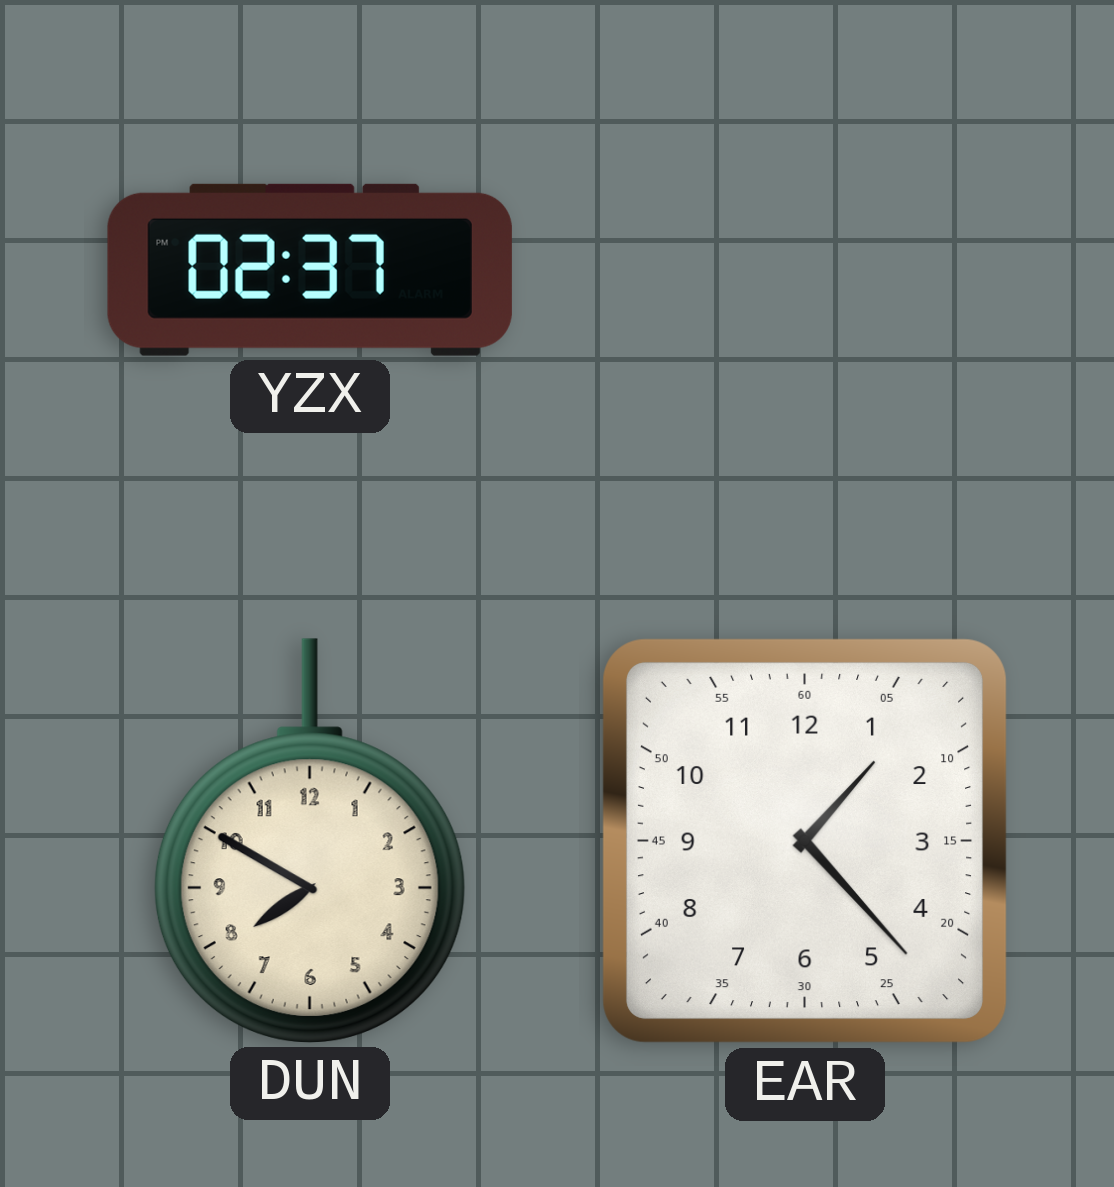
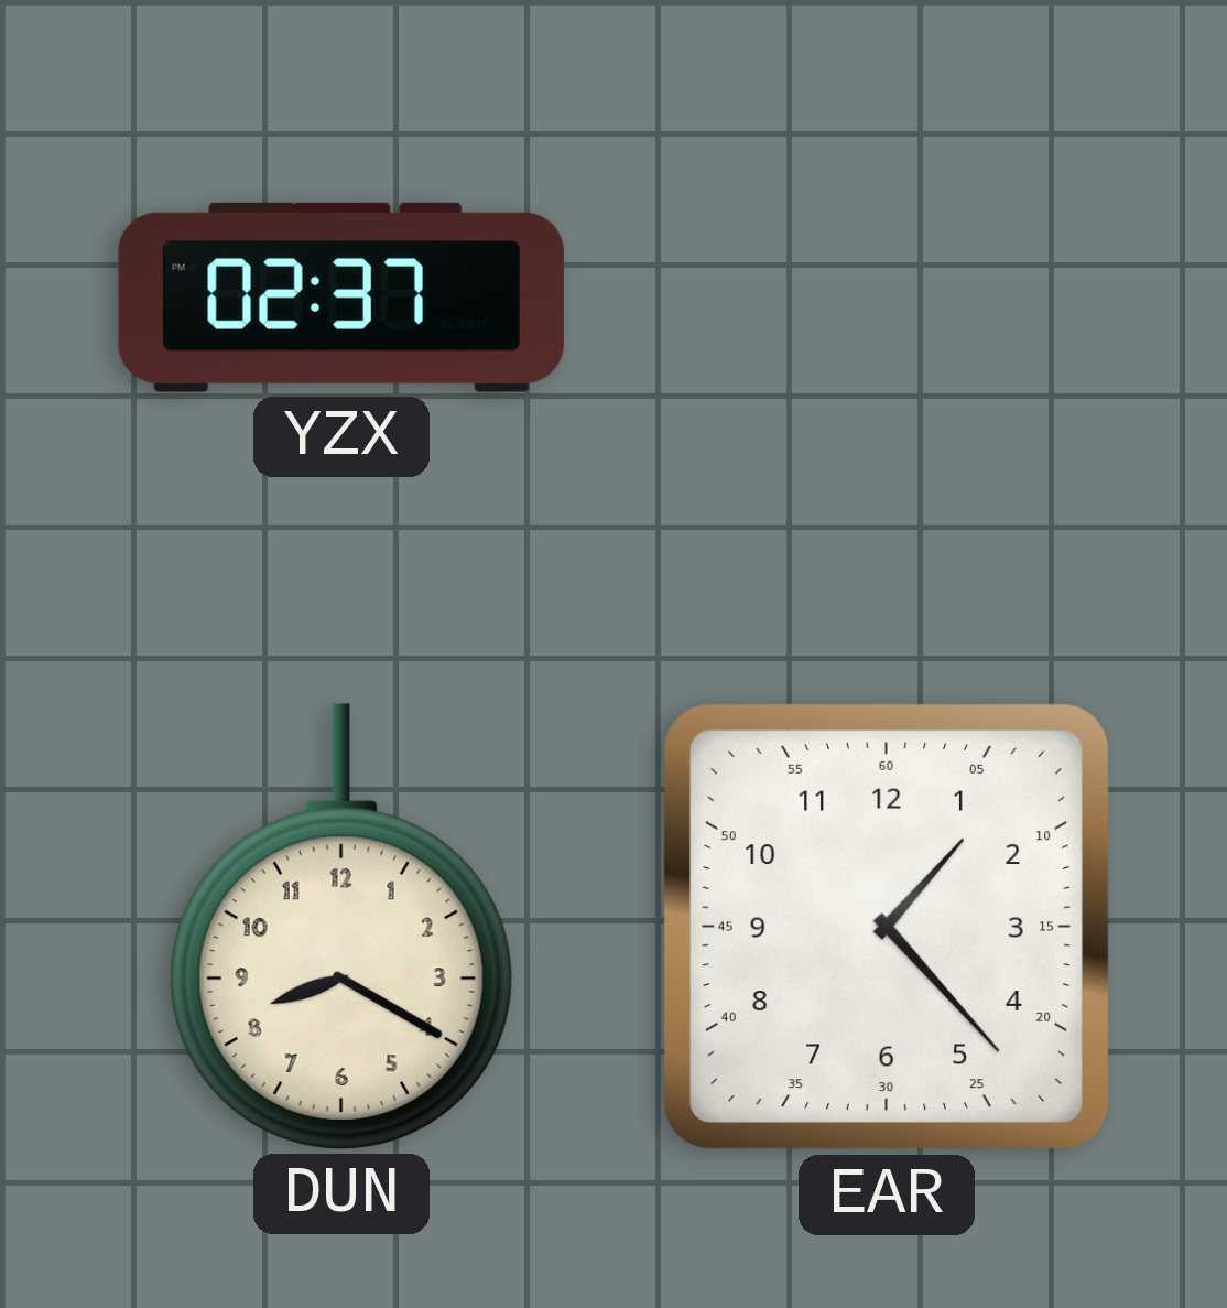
DUN: 7:50 -> 8:20 (341, 927)
